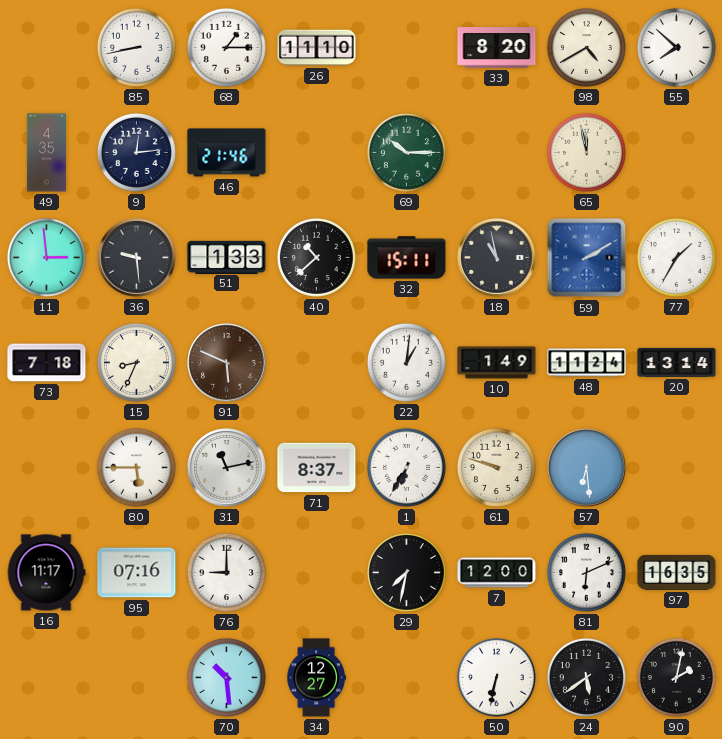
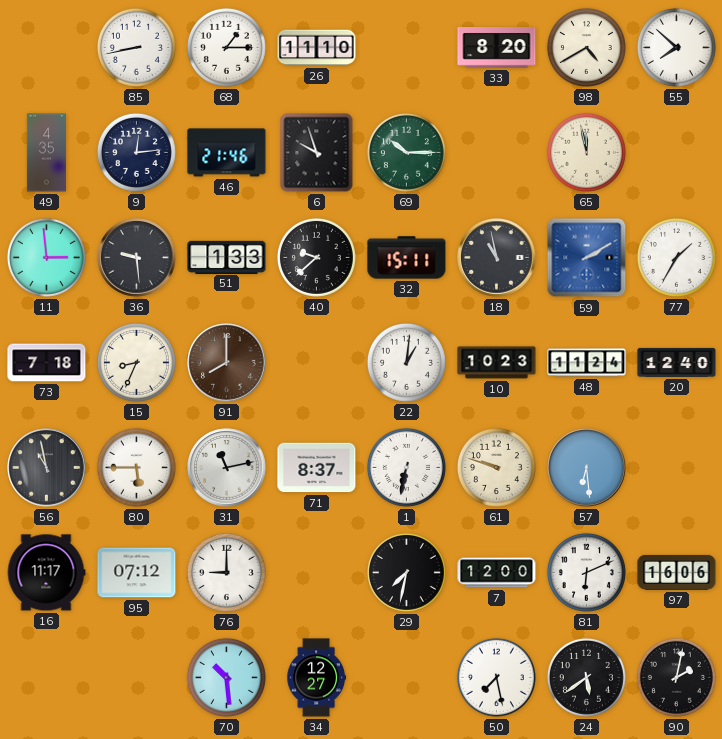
6: none -> 9:57 (317, 153)
40: 10:38 -> 9:38 (316, 257)
91: 5:49 -> 8:00 (227, 363)
10: 1:49 -> 10:23 (497, 363)
20: 13:14 -> 12:40 (677, 362)
56: none -> 10:58 (47, 468)
1: 6:35 -> 6:32 (406, 467)
95: 07:16 -> 07:12 (137, 573)
97: 16:35 -> 16:06 (677, 572)
50: 6:32 -> 7:28 (496, 677)
